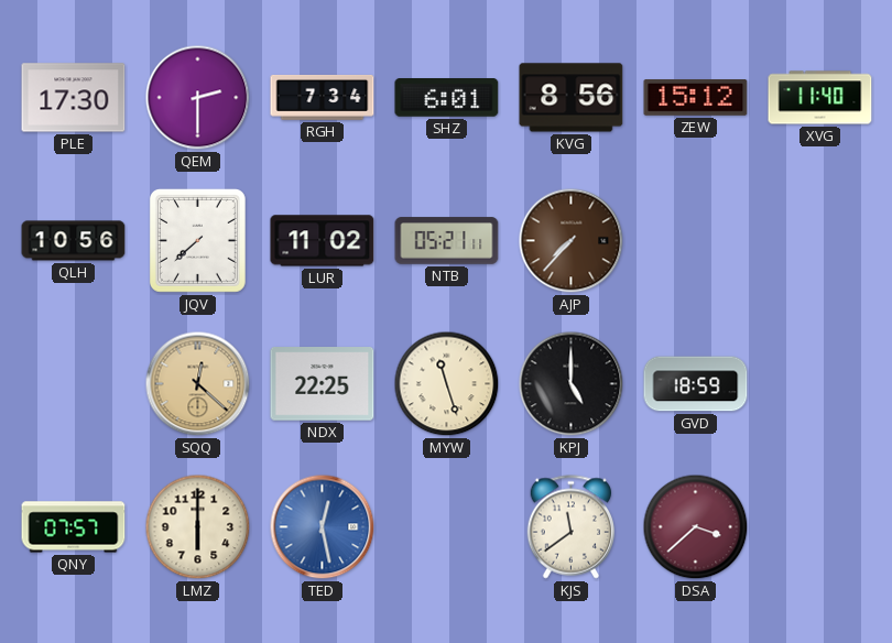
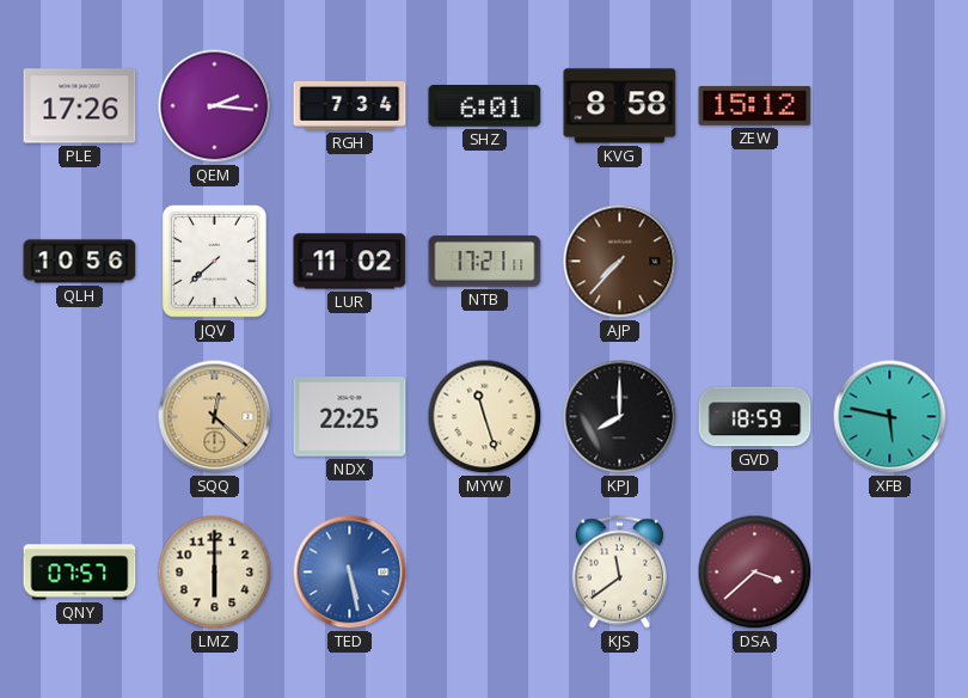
PLE: 17:30 -> 17:26 (80, 106)
QEM: 2:30 -> 2:16 (215, 106)
KVG: 8:56 -> 8:58 (620, 106)
XVG: 11:40 -> none (820, 98)
NTB: 05:21 -> 17:21 (485, 262)
KPJ: 5:00 -> 8:00 (620, 417)
XFB: none -> 5:47 (890, 417)
TED: 12:28 -> 5:28 (350, 573)
